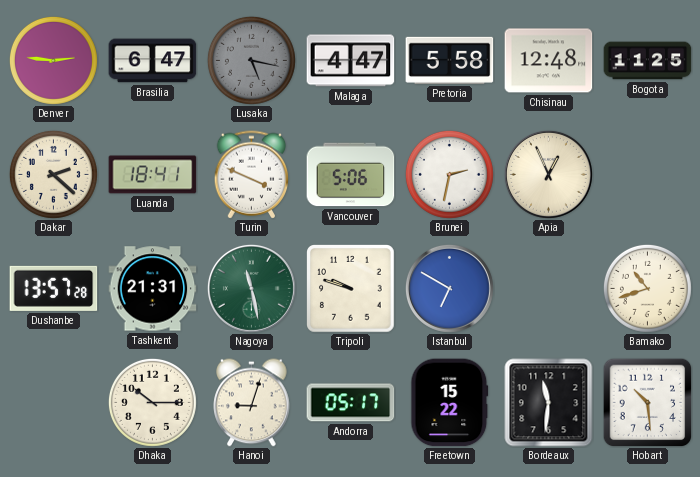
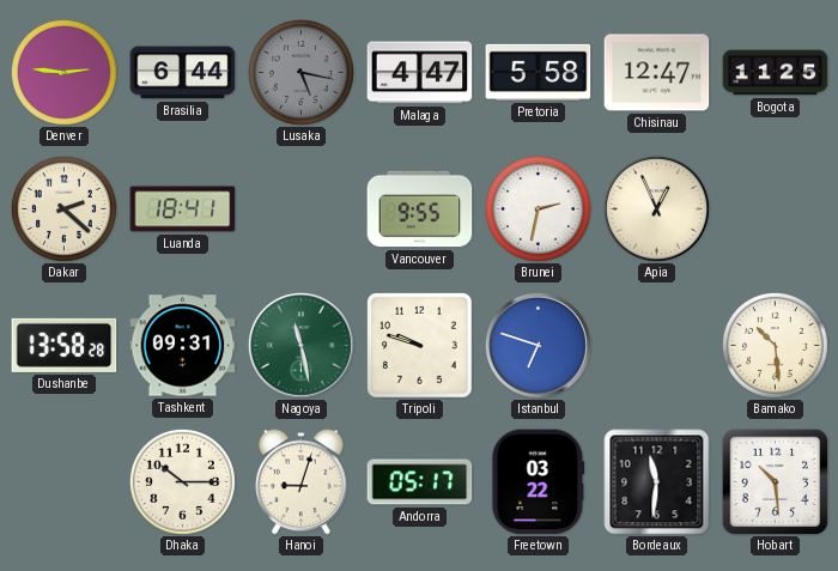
Brasilia: 6:47 -> 6:44 (183, 73)
Chisinau: 12:48 -> 12:47 (657, 73)
Turin: 3:49 -> none (252, 175)
Vancouver: 5:06 -> 9:55 (420, 209)
Dushanbe: 13:57 -> 13:58 (65, 345)
Tashkent: 21:31 -> 09:31 (183, 346)
Istanbul: 6:50 -> 6:48 (538, 345)
Bamako: 10:42 -> 10:29 (775, 345)
Freetown: 15:22 -> 03:22 (539, 482)
